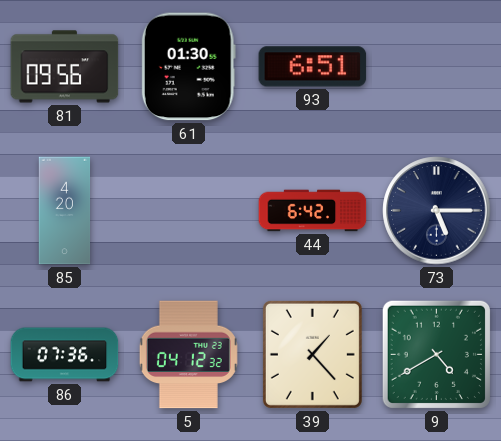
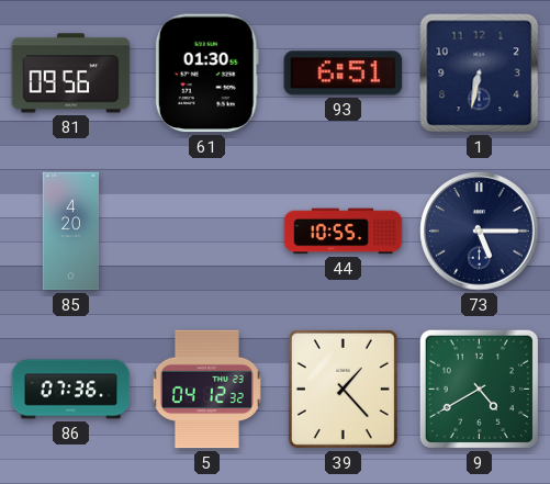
1: none -> 6:32 (480, 74)
44: 6:42 -> 10:55 (344, 232)
